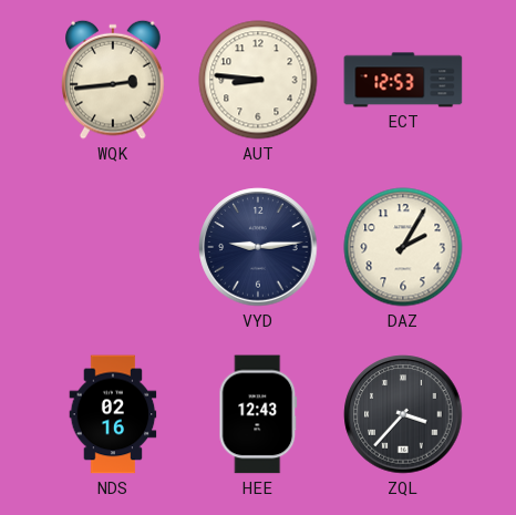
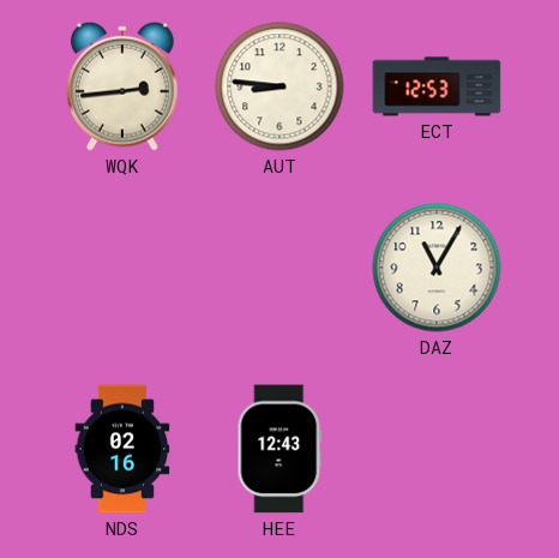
VYD: 9:14 -> none (258, 247)
DAZ: 2:05 -> 11:05 (437, 268)
ZQL: 3:37 -> none (403, 414)
